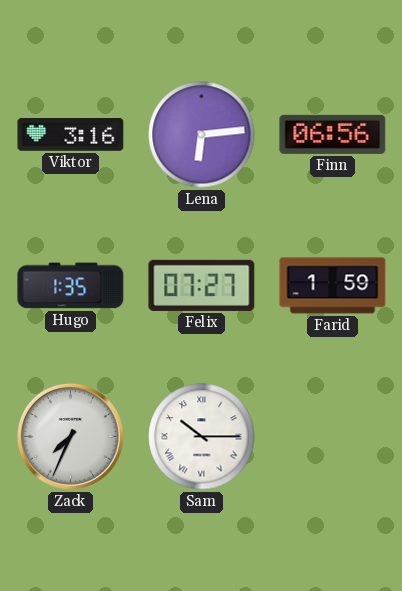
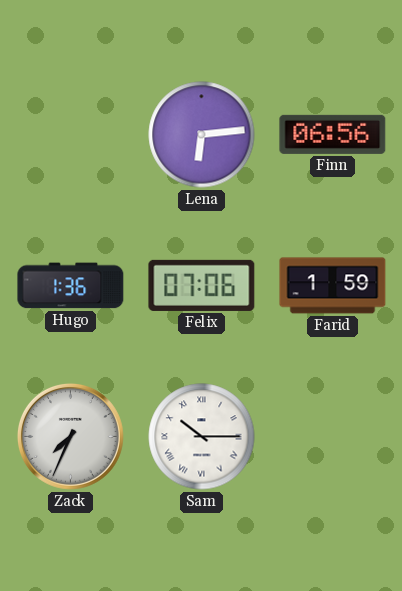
Viktor: 3:16 -> none (71, 135)
Hugo: 1:35 -> 1:36 (71, 286)
Felix: 07:27 -> 07:06 (202, 285)
